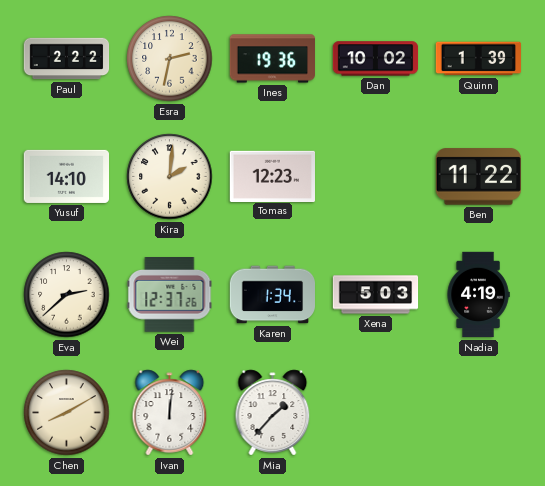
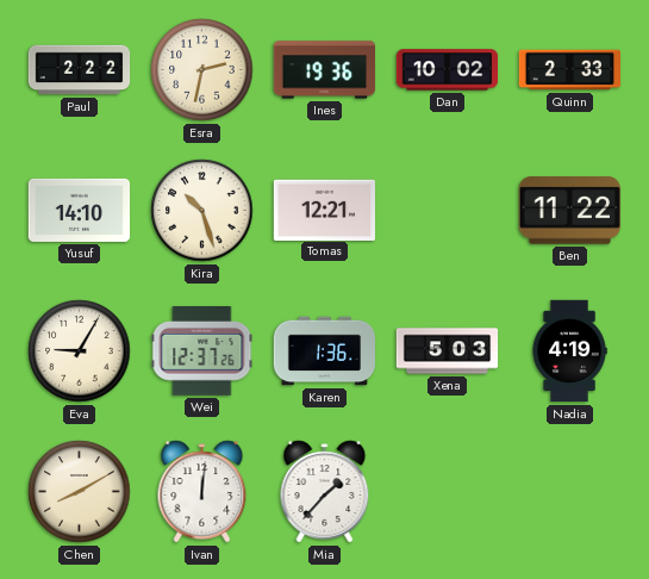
Quinn: 1:39 -> 2:33 (570, 70)
Kira: 2:01 -> 10:27 (202, 211)
Tomas: 12:23 -> 12:21 (324, 210)
Eva: 2:38 -> 9:05 (80, 351)
Karen: 1:34 -> 1:36 (325, 351)
